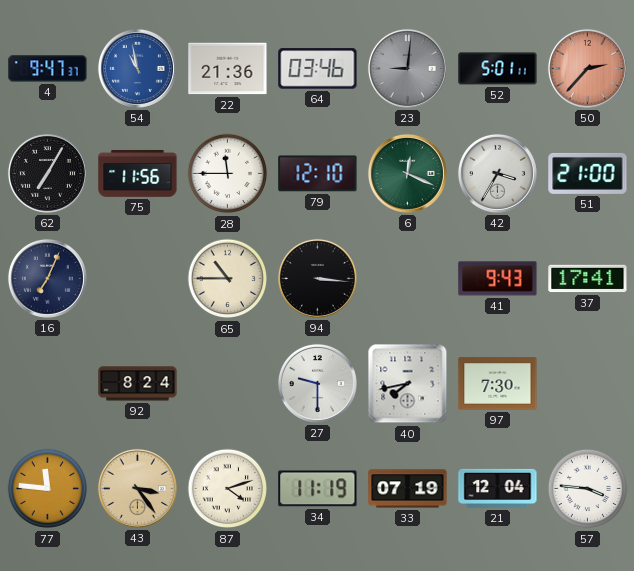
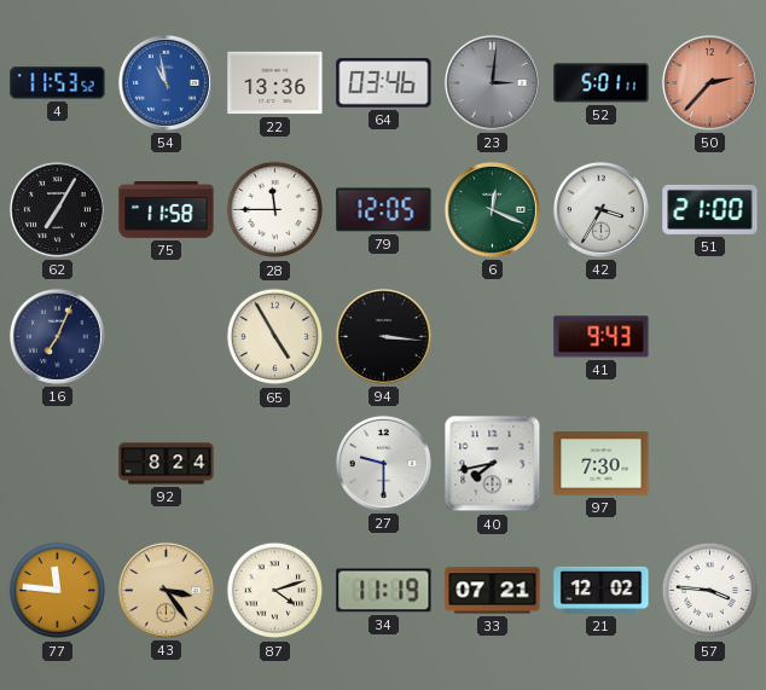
4: 9:47 -> 11:53 (58, 83)
22: 21:36 -> 13:36 (275, 83)
23: 9:01 -> 3:01 (492, 82)
75: 11:56 -> 11:58 (167, 210)
79: 12:10 -> 12:05 (384, 210)
65: 10:45 -> 4:55 (275, 337)
37: 17:41 -> none (588, 279)
33: 07:19 -> 07:21 (493, 591)
21: 12:04 -> 12:02 (602, 590)
